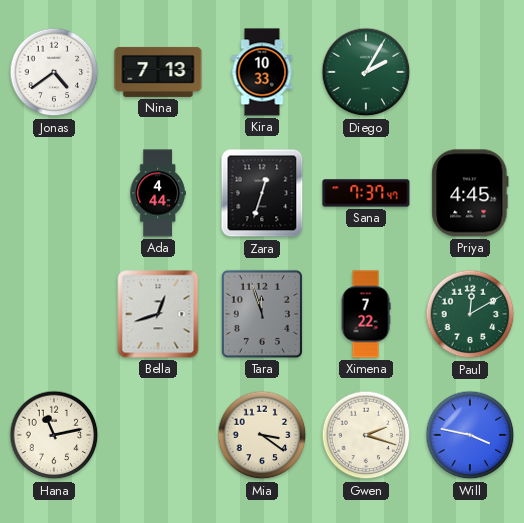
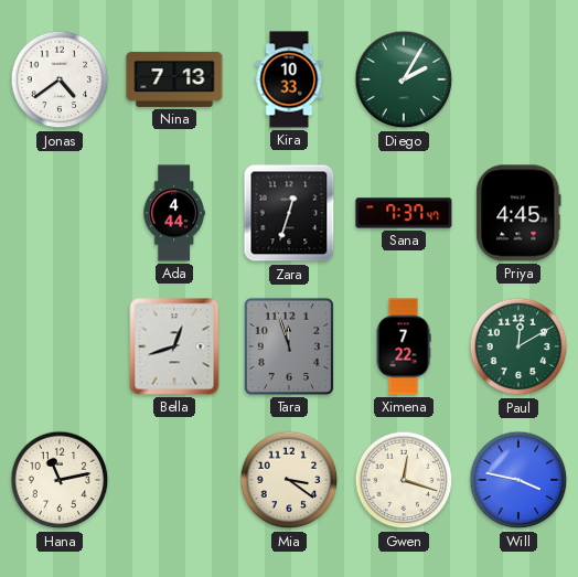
Gwen: 2:18 -> 12:18 (404, 480)
